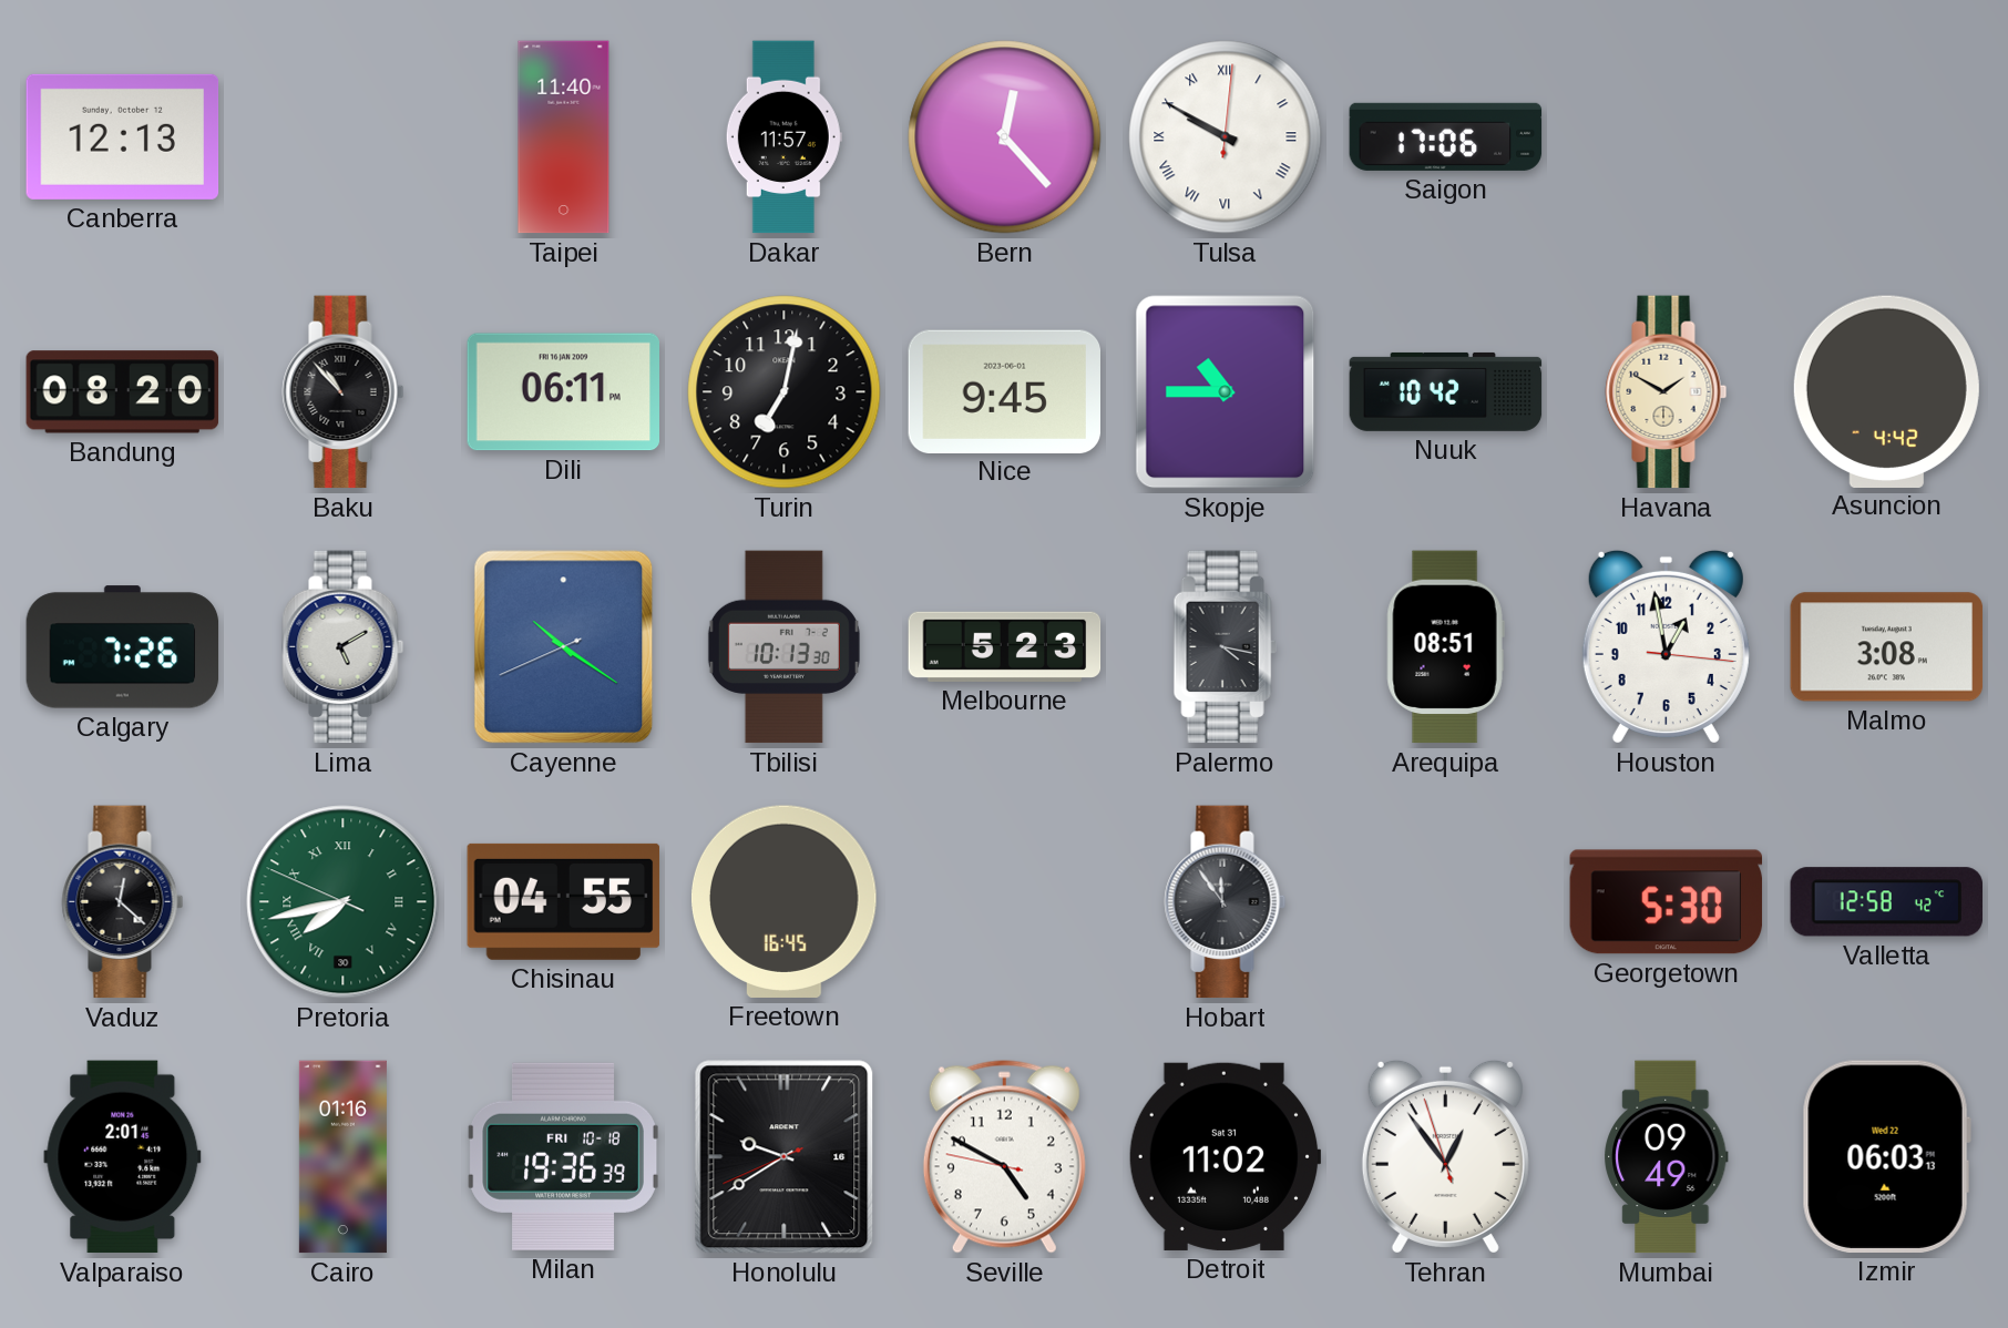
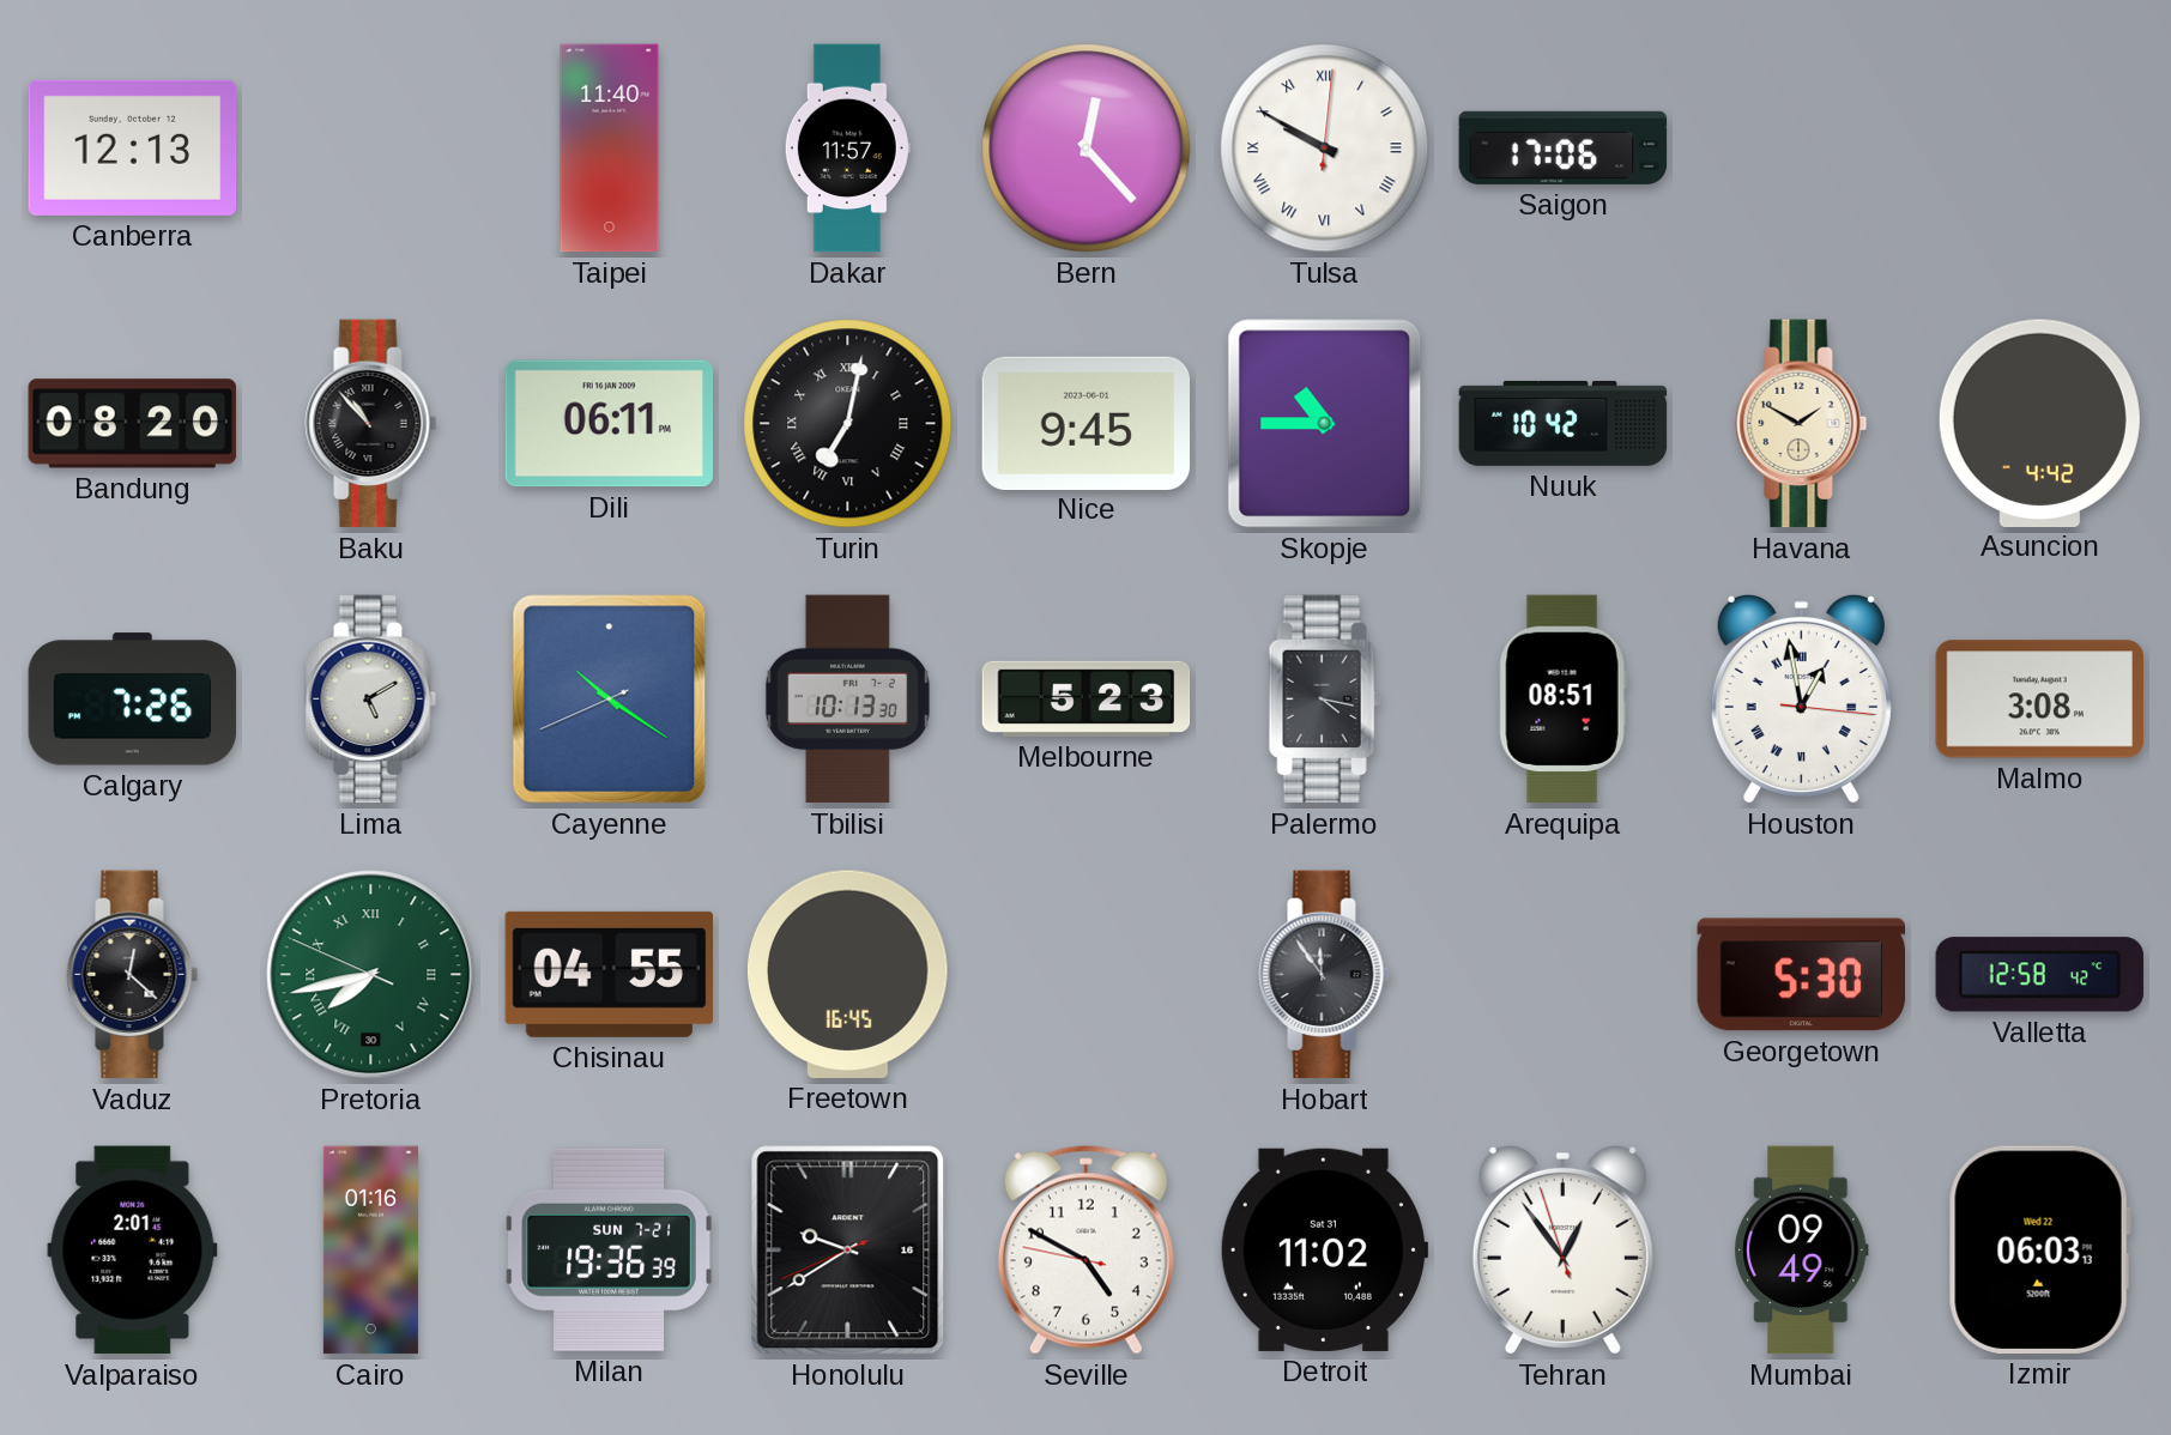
Turin numerals: Arabic -> Roman (848, 424)
Houston numerals: Arabic -> Roman (1801, 698)
Milan date: FRI 10-18 -> SUN 7-21 (610, 1249)
